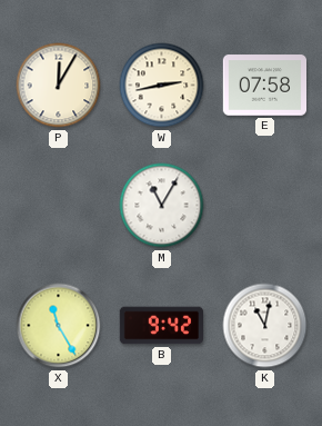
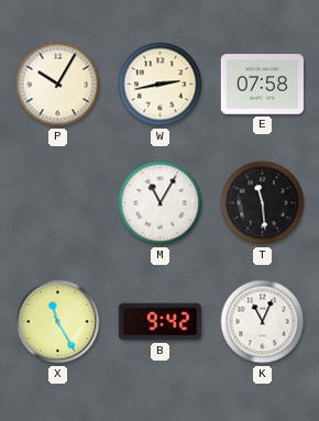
P: 12:05 -> 10:05 (58, 85)
T: none -> 11:29 (263, 203)
K: 11:02 -> 11:04 (263, 322)
